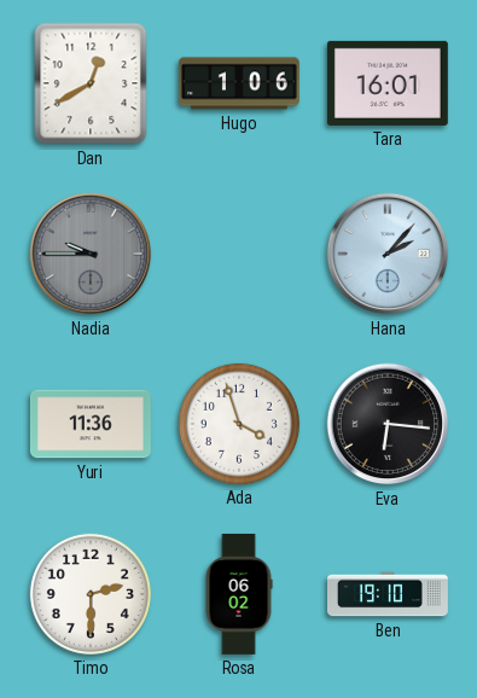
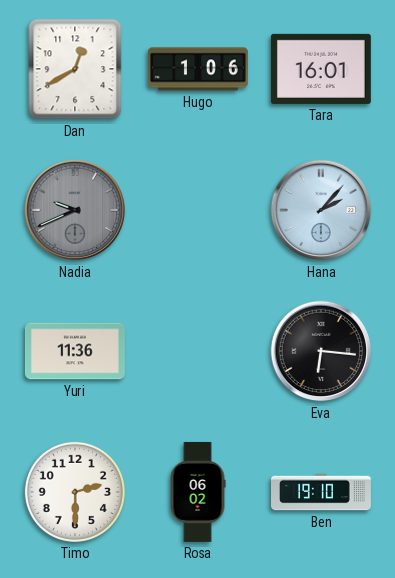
Nadia: 9:45 -> 9:41 (75, 210)
Ada: 3:57 -> none (239, 424)
